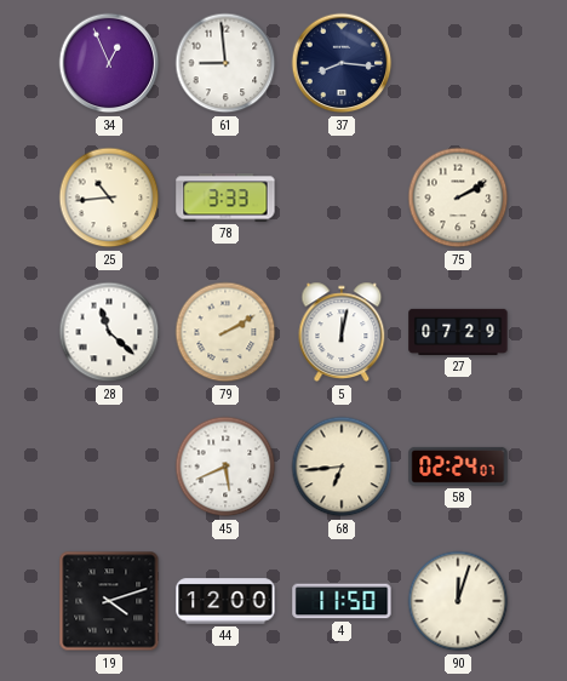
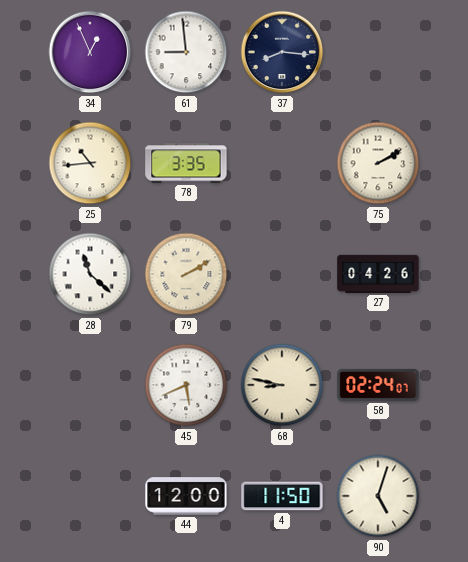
78: 3:33 -> 3:35 (186, 163)
5: 12:02 -> none (342, 332)
27: 07:29 -> 04:26 (378, 274)
68: 6:44 -> 8:47 (282, 385)
19: 4:12 -> none (109, 601)
90: 12:03 -> 5:03 (378, 496)
